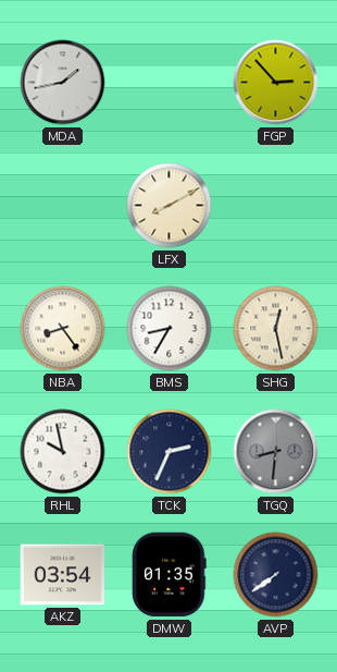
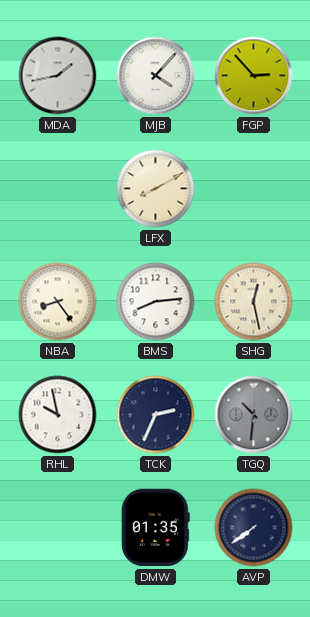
MJB: none -> 4:07 (156, 76)
BMS: 8:35 -> 8:14 (156, 302)
TGQ: 8:31 -> 10:31 (254, 415)
AKZ: 03:54 -> none (63, 575)
